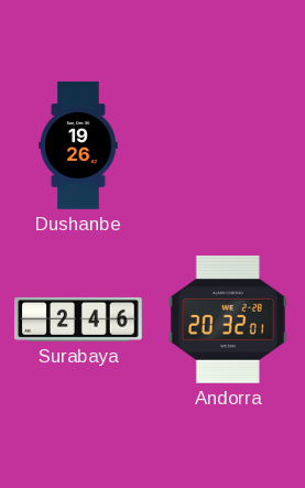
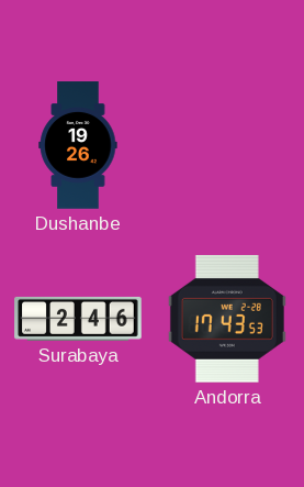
Andorra: 20:32 -> 17:43 (227, 319)
